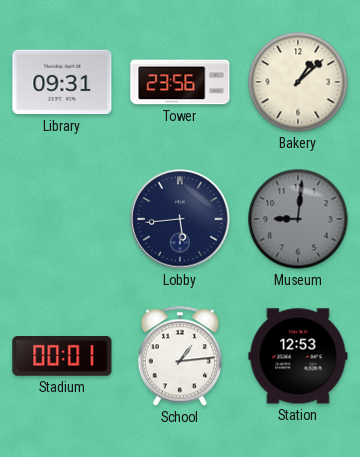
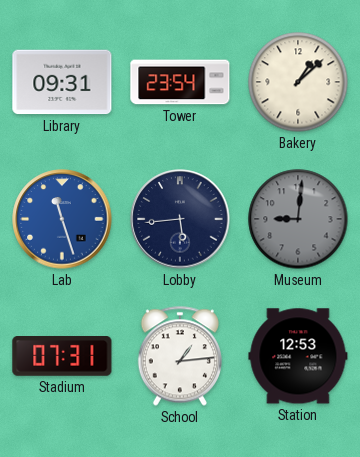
Tower: 23:56 -> 23:54 (180, 82)
Lab: none -> 11:27 (62, 219)
Stadium: 00:01 -> 07:31 (62, 357)
